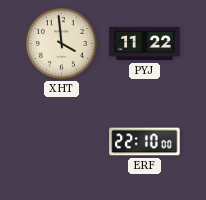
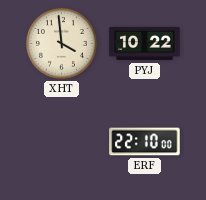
PYJ: 11:22 -> 10:22 (145, 44)
